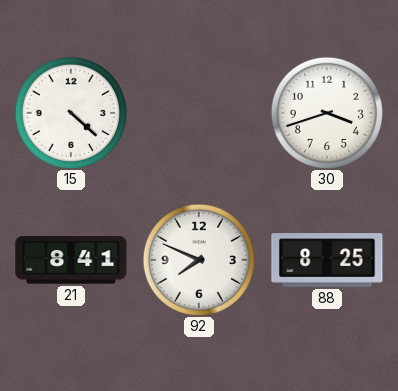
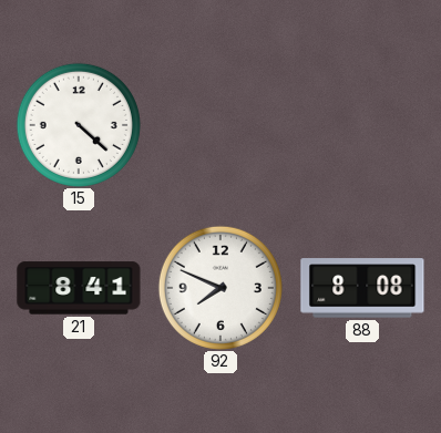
30: 3:42 -> none (327, 113)
88: 8:25 -> 8:08 (362, 288)
